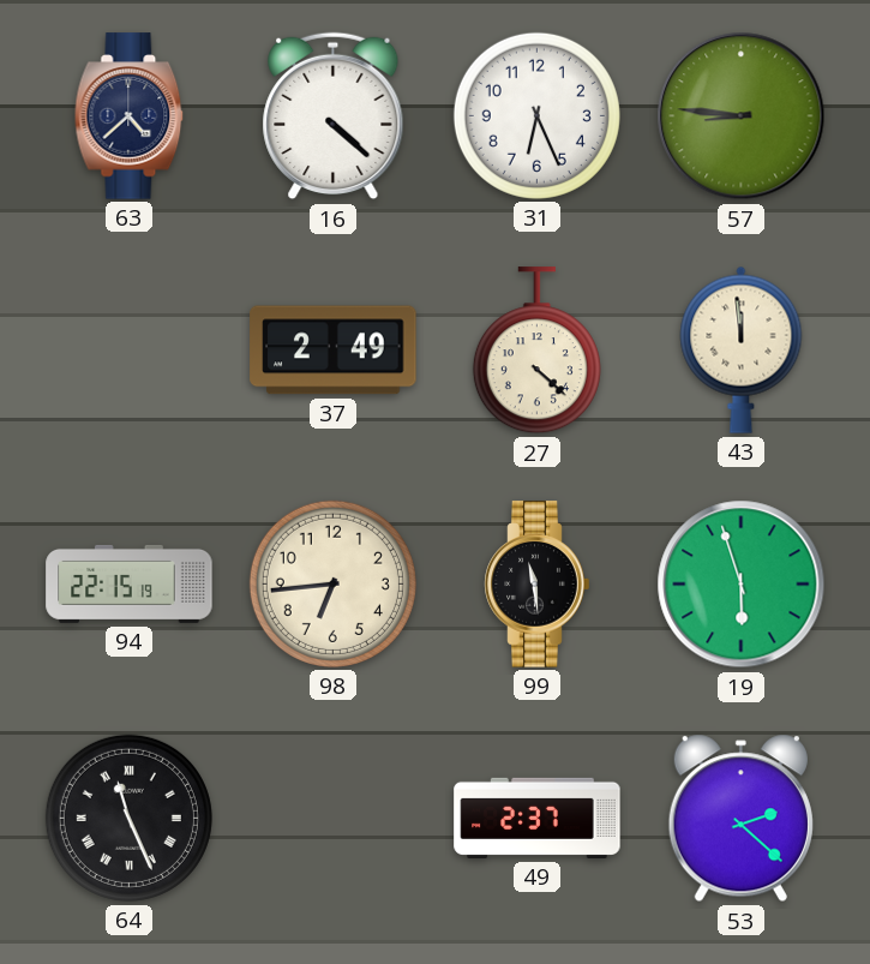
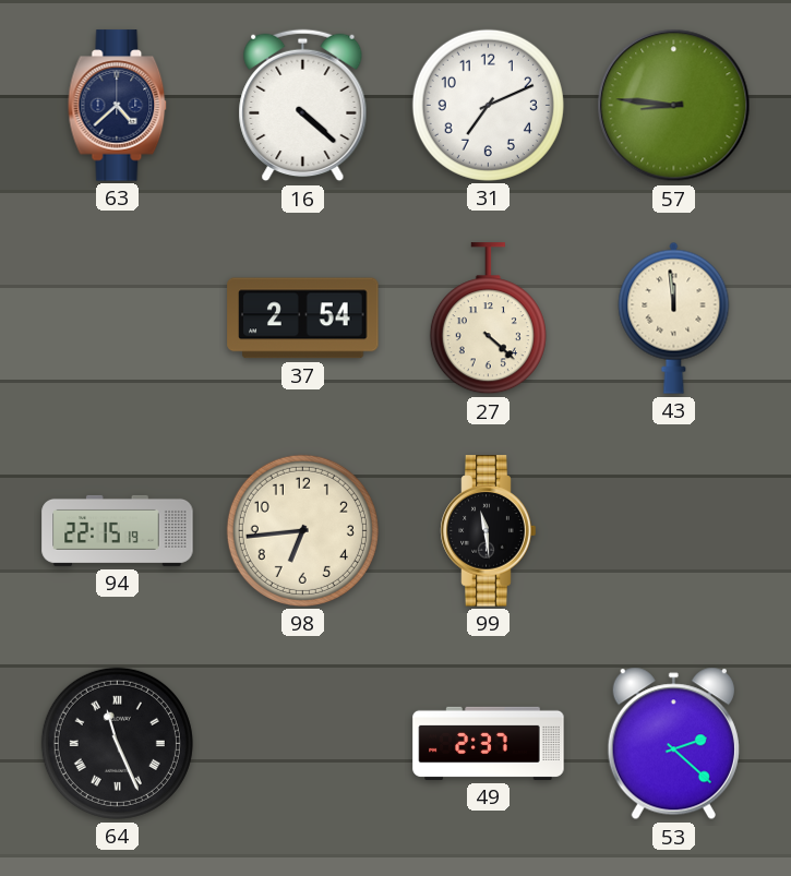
31: 6:26 -> 7:11 (488, 105)
37: 2:49 -> 2:54 (303, 319)
19: 5:57 -> none (742, 585)
